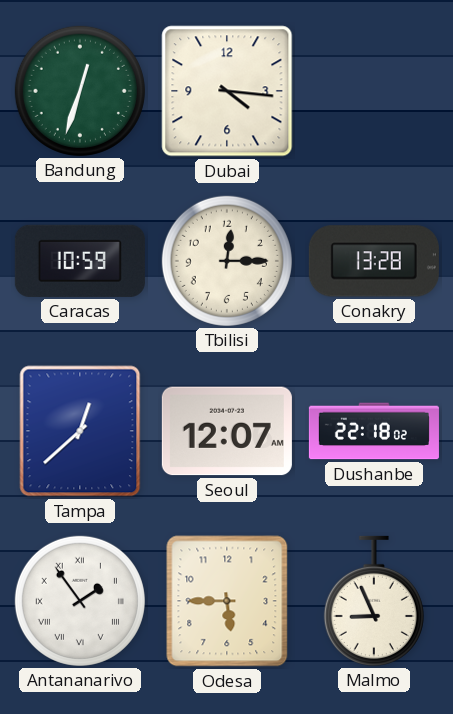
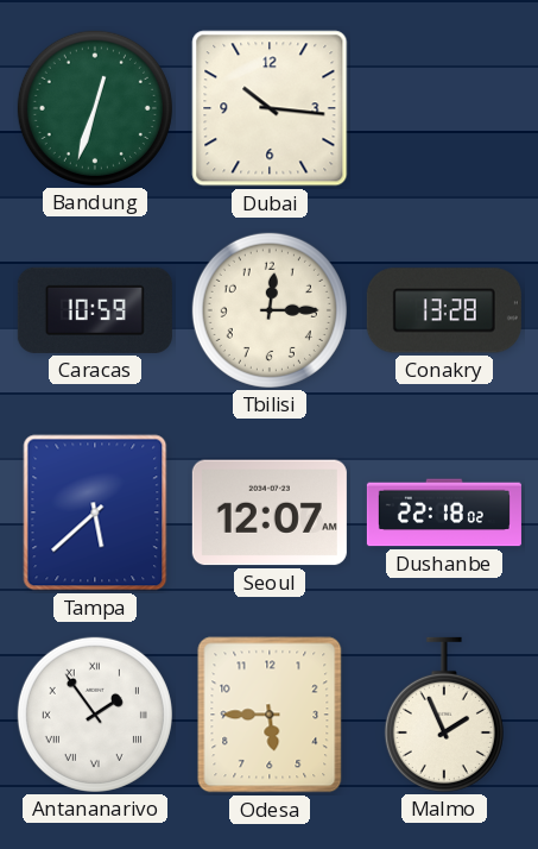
Dubai: 4:16 -> 10:16 (270, 108)
Tampa: 12:38 -> 5:38 (95, 512)
Malmo: 8:56 -> 1:56 (444, 715)
